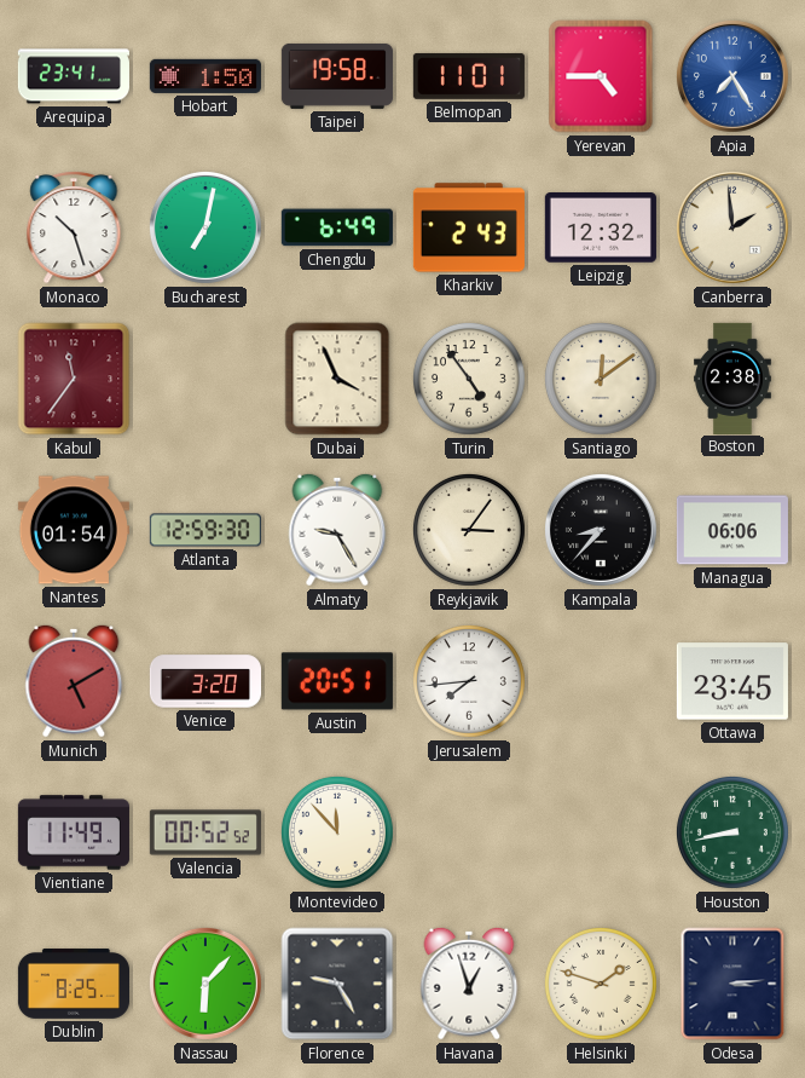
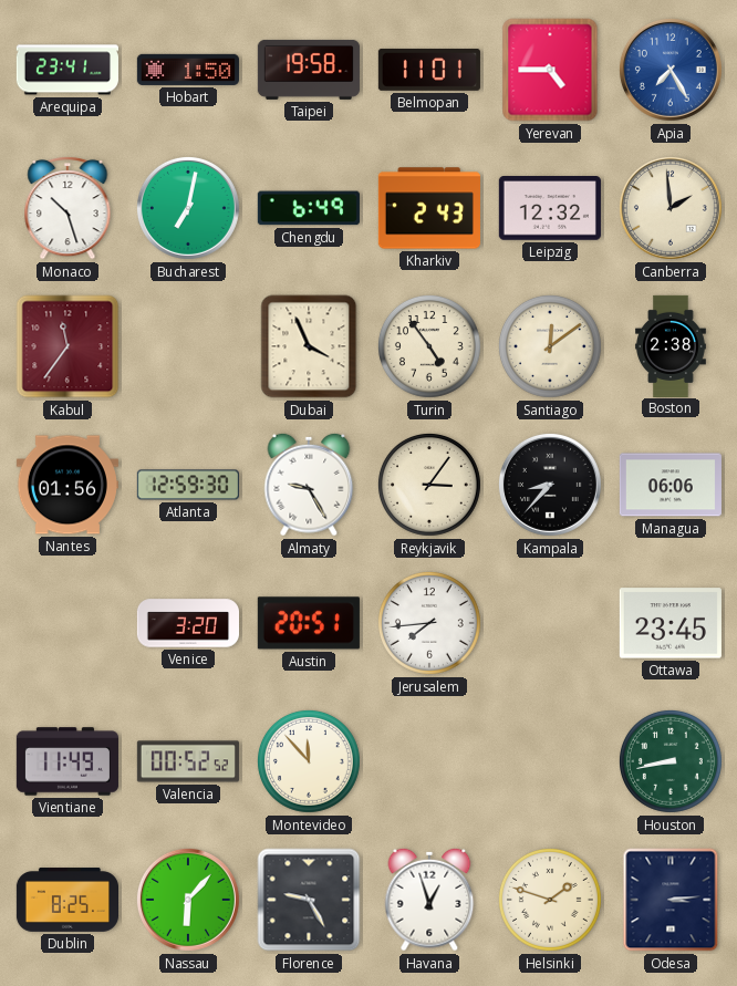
Nantes: 01:54 -> 01:56 (68, 485)
Munich: 5:10 -> none (74, 681)
